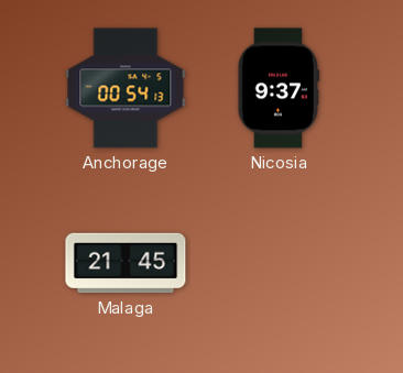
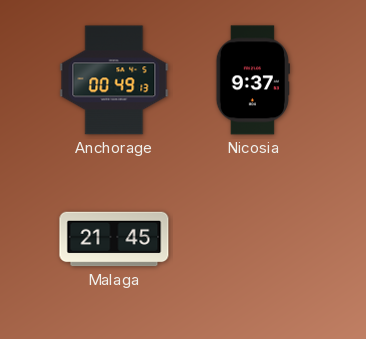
Anchorage: 00:54 -> 00:49 (114, 80)
